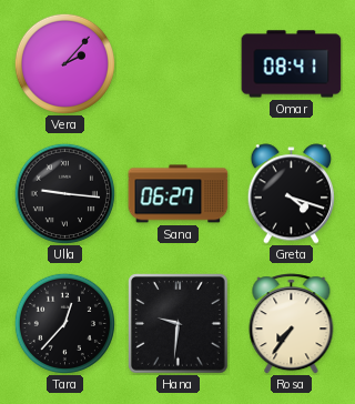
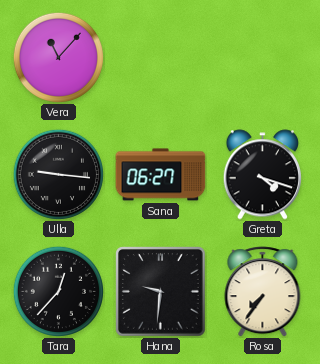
Vera: 2:07 -> 11:07 (58, 57)
Omar: 08:41 -> none (292, 64)
